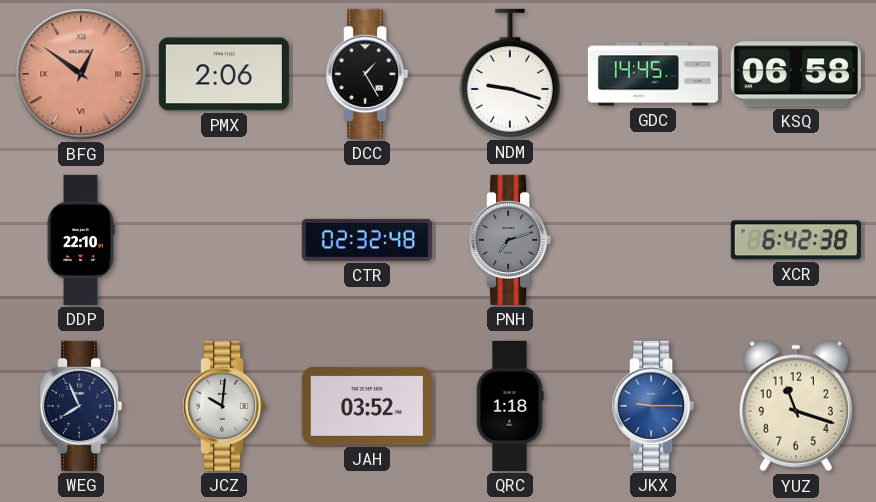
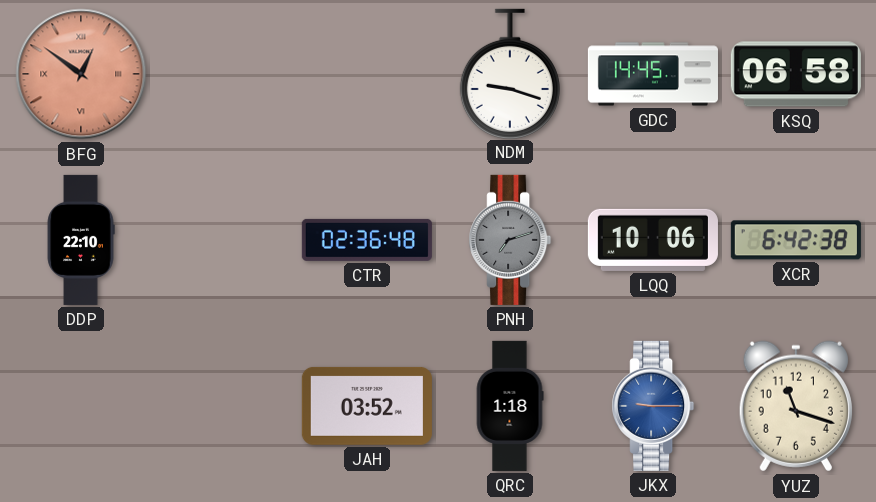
PMX: 2:06 -> none (224, 74)
DCC: 1:25 -> none (367, 74)
CTR: 02:32 -> 02:36 (367, 240)
LQQ: none -> 10:06 (653, 240)
WEG: 7:56 -> none (81, 406)
JCZ: 10:01 -> none (224, 406)
